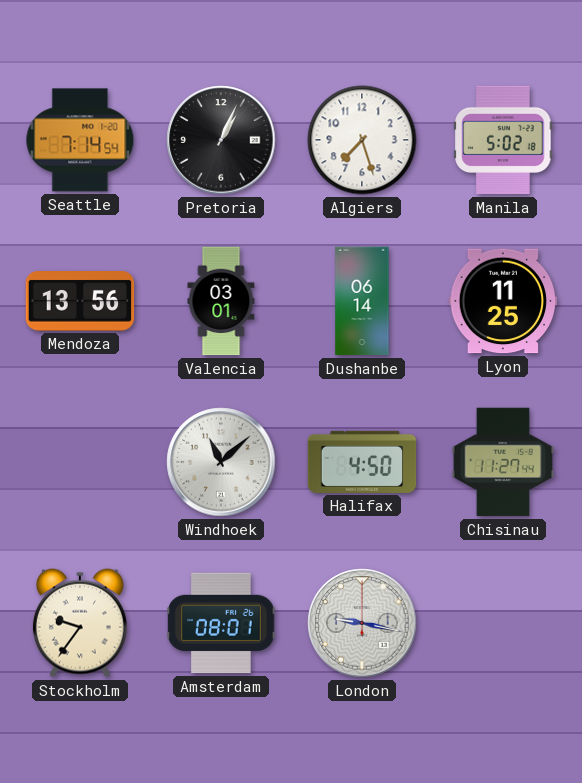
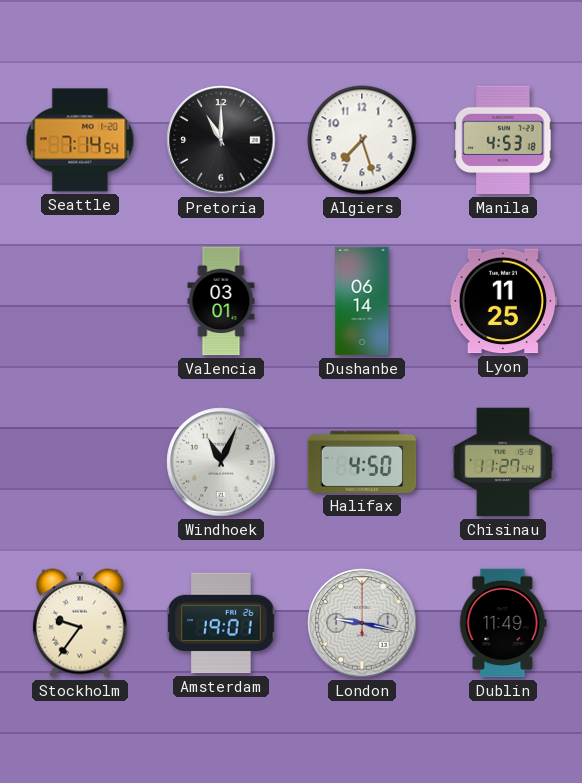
Pretoria: 1:04 -> 11:00 (221, 140)
Manila: 5:02 -> 4:53 (503, 140)
Mendoza: 13:56 -> none (80, 302)
Windhoek: 11:08 -> 11:04 (221, 462)
Amsterdam: 08:01 -> 19:01 (221, 623)
Dublin: none -> 11:49 (503, 623)
